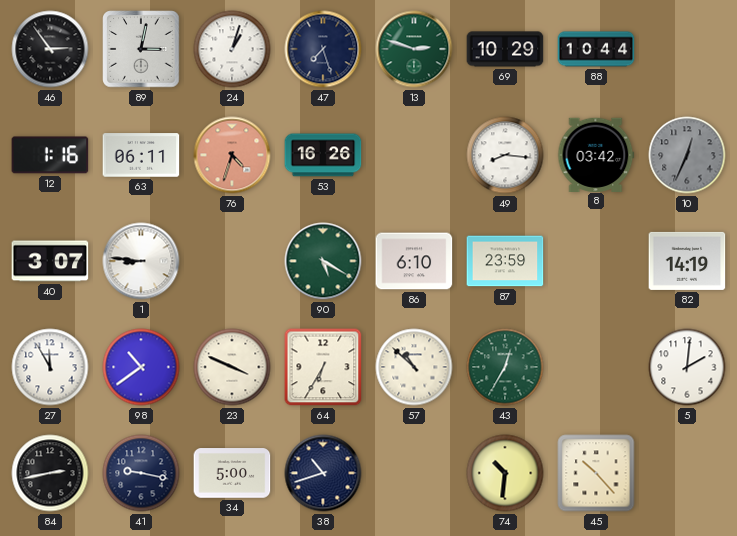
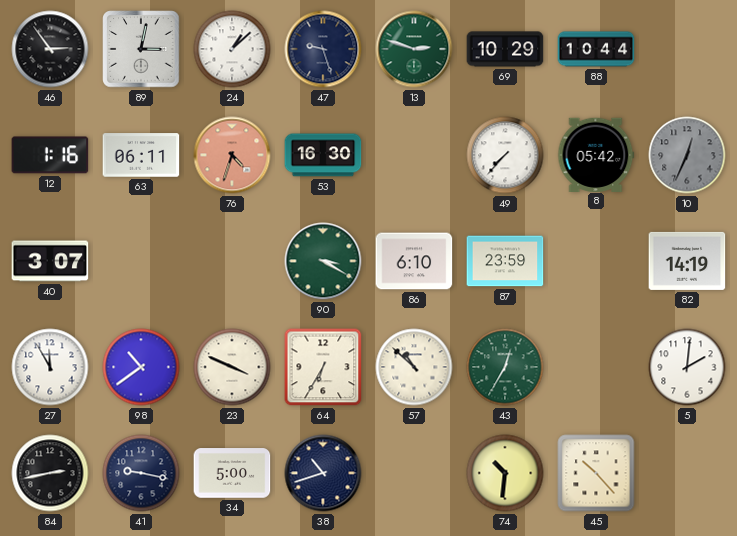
24: 1:03 -> 1:08 (232, 49)
47: 7:27 -> 9:27 (323, 49)
53: 16:26 -> 16:30 (323, 155)
49: 8:16 -> 7:37 (505, 155)
8: 03:42 -> 05:42 (596, 154)
1: 8:46 -> none (141, 261)
90: 5:20 -> 3:20 (323, 261)
